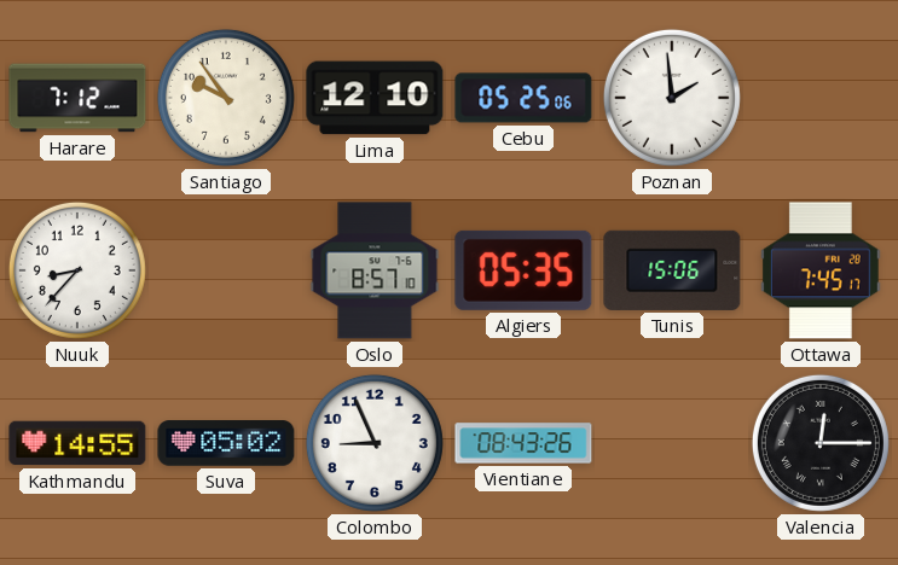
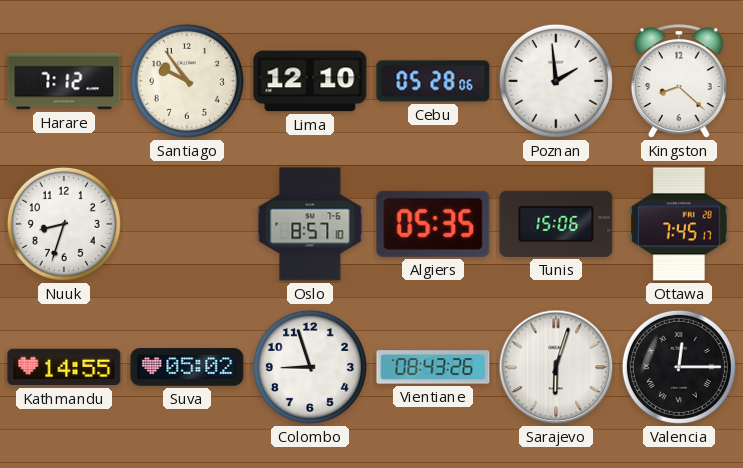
Cebu: 05:25 -> 05:28 (433, 81)
Kingston: none -> 8:22 (679, 81)
Nuuk: 8:37 -> 8:33 (64, 224)
Colombo: 8:56 -> 8:57 (310, 367)
Sarajevo: none -> 6:03 (556, 367)
